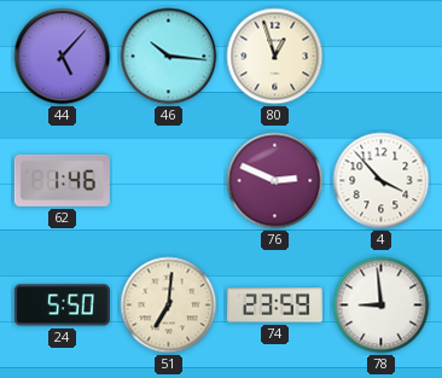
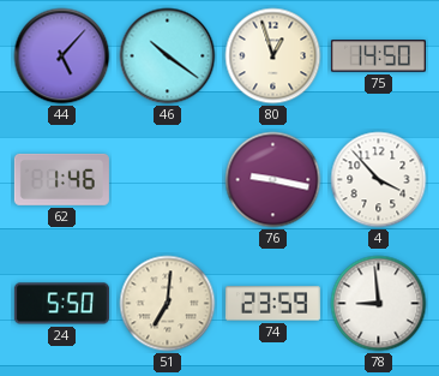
46: 10:16 -> 10:21 (168, 56)
75: none -> 14:50 (378, 56)
76: 2:49 -> 9:17 (273, 180)
